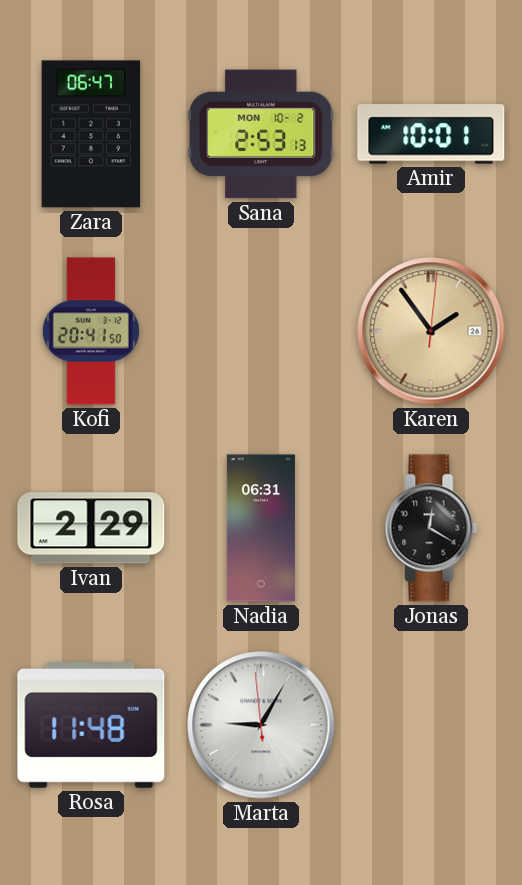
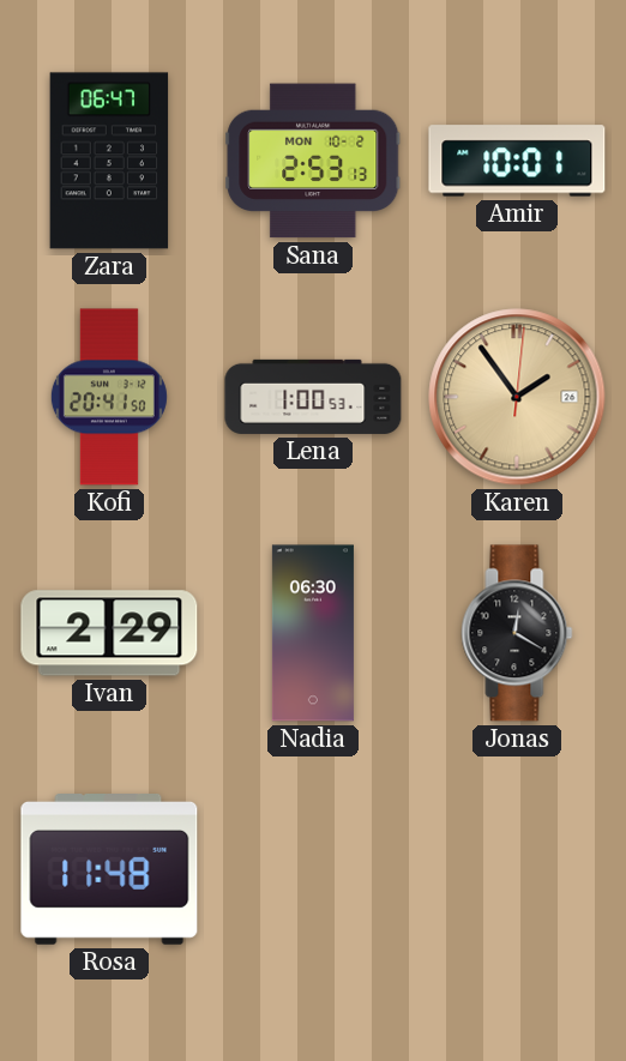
Lena: none -> 1:00 (313, 397)
Nadia: 06:31 -> 06:30 (313, 633)
Marta: 9:04 -> none (261, 725)
